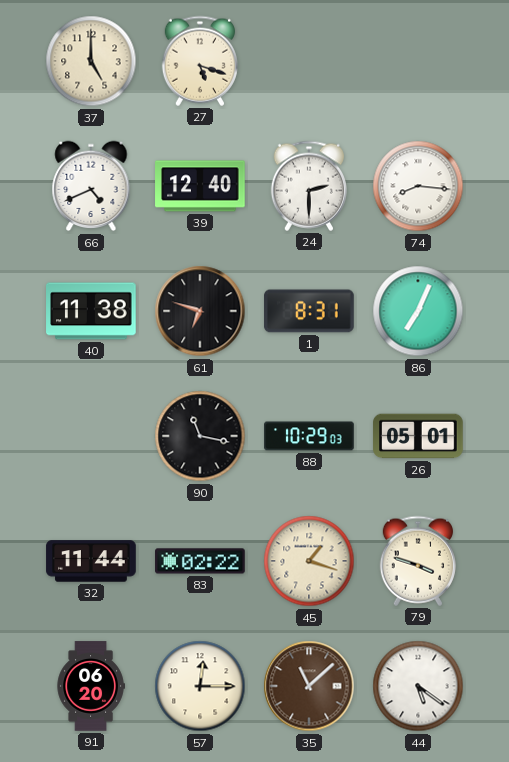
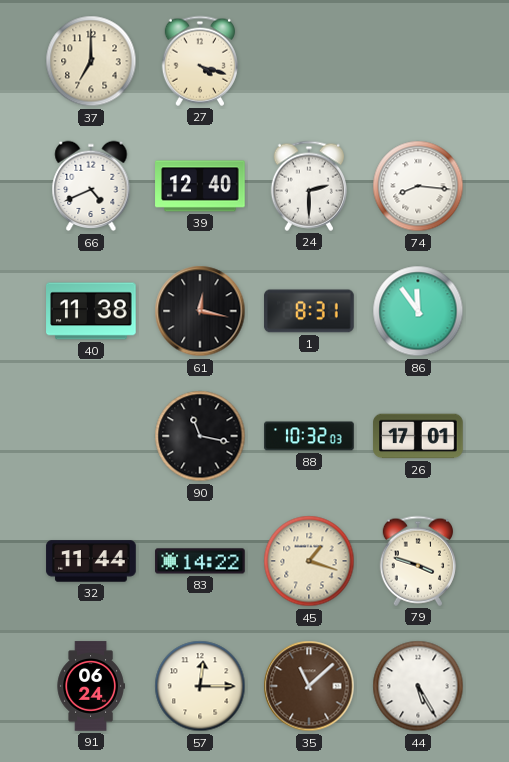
37: 5:00 -> 7:00 (91, 61)
27: 5:18 -> 4:18 (200, 61)
61: 6:48 -> 12:17 (200, 311)
86: 7:04 -> 11:54 (418, 311)
88: 10:29 -> 10:32 (309, 436)
26: 05:01 -> 17:01 (418, 436)
83: 02:22 -> 14:22 (200, 561)
91: 06:20 -> 06:24 (91, 686)
44: 5:21 -> 5:25 (418, 686)
